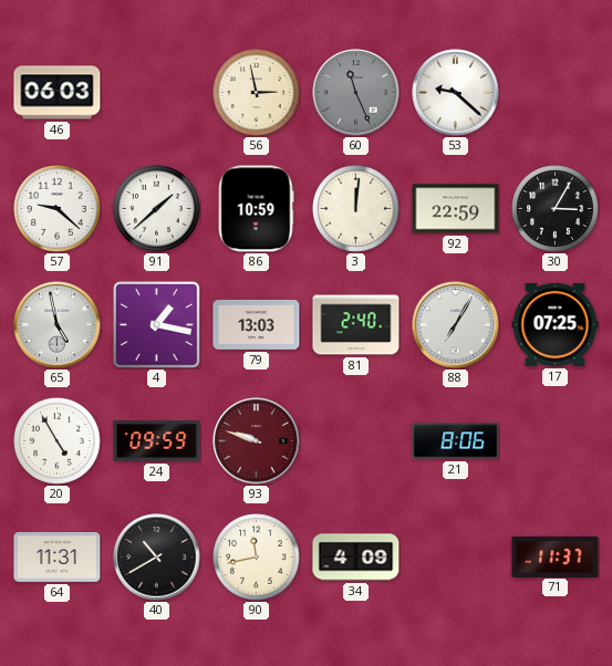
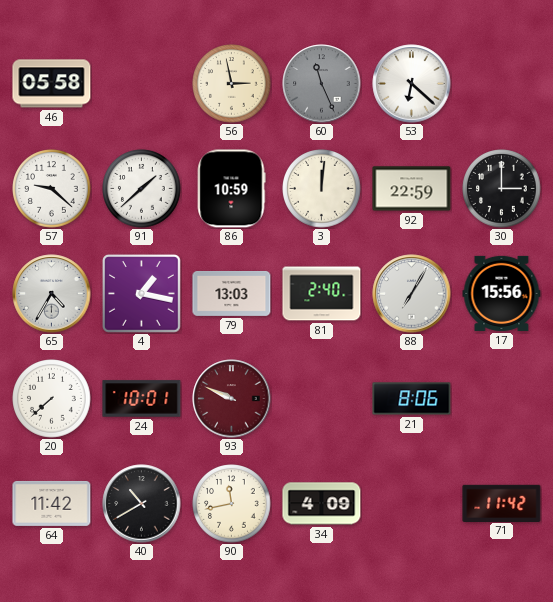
46: 06:03 -> 05:58 (52, 84)
53: 9:22 -> 6:22 (412, 84)
30: 3:05 -> 3:00 (502, 189)
65: 4:58 -> 4:35 (52, 294)
17: 07:25 -> 15:56 (502, 293)
20: 4:55 -> 7:38 (52, 399)
24: 09:59 -> 10:01 (142, 399)
93: 9:48 -> 9:49 (232, 399)
64: 11:31 -> 11:42 (52, 503)
71: 11:37 -> 11:42 (502, 503)
